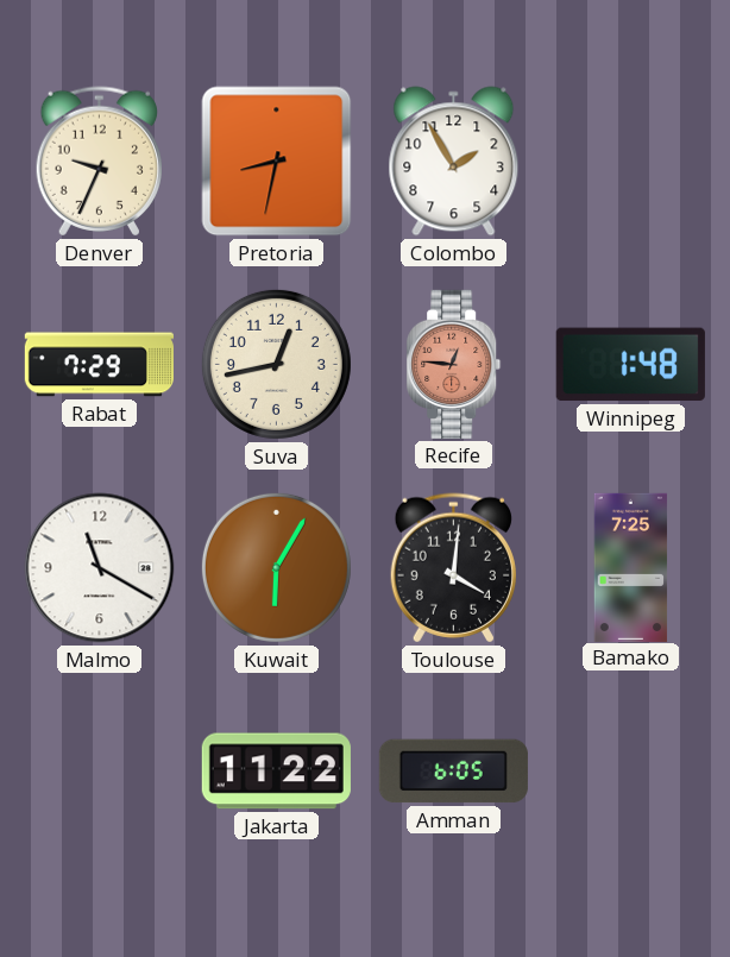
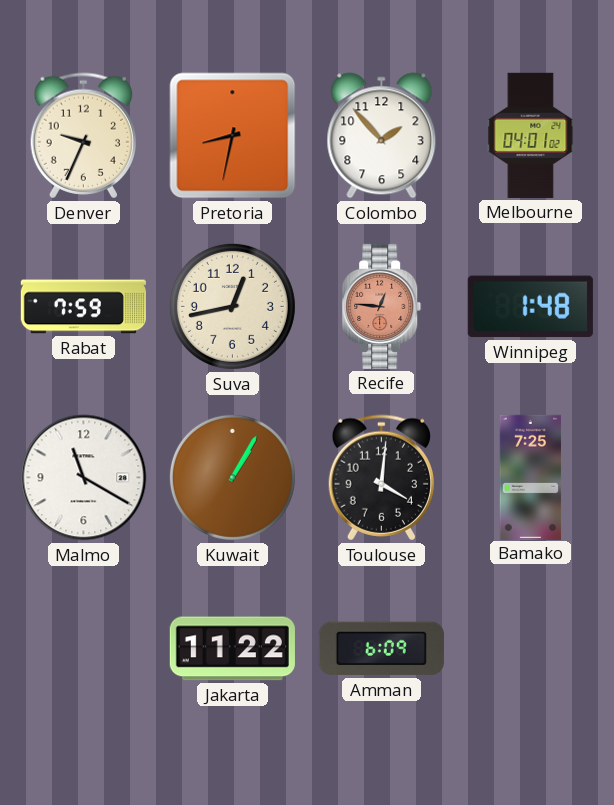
Colombo: 1:55 -> 1:53 (382, 136)
Melbourne: none -> 04:01 (531, 135)
Rabat: 7:29 -> 7:59 (83, 307)
Kuwait: 6:05 -> 1:05 (232, 477)
Amman: 6:05 -> 6:09 (381, 649)
